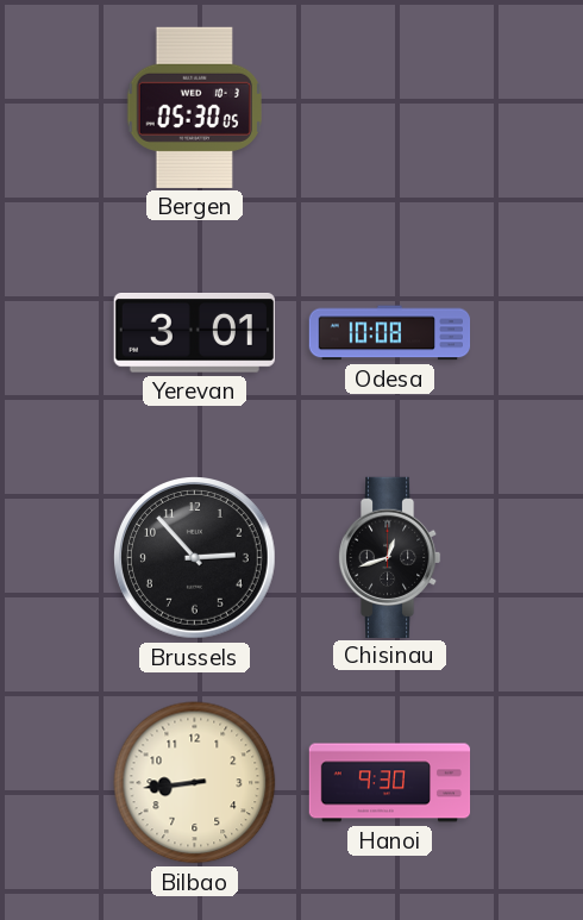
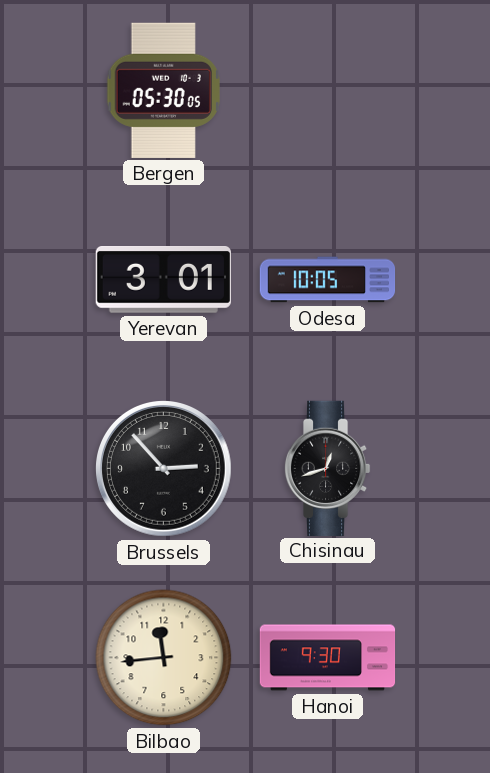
Odesa: 10:08 -> 10:05 (328, 280)
Bilbao: 8:44 -> 11:44 (164, 658)
